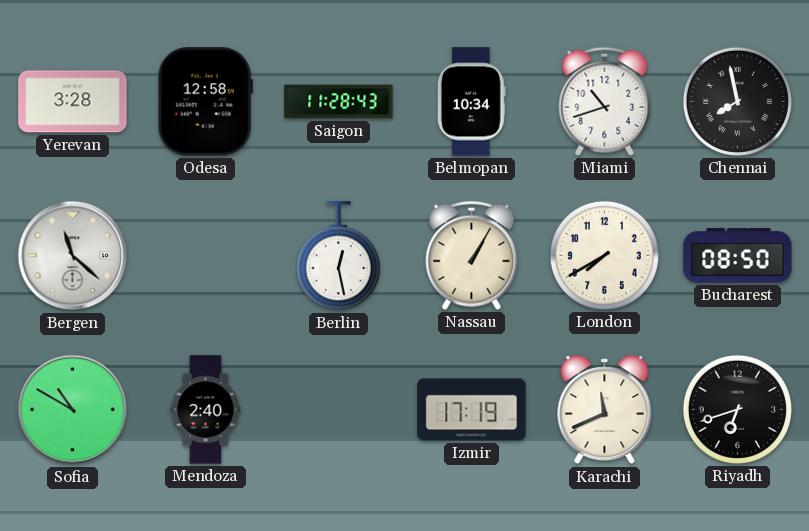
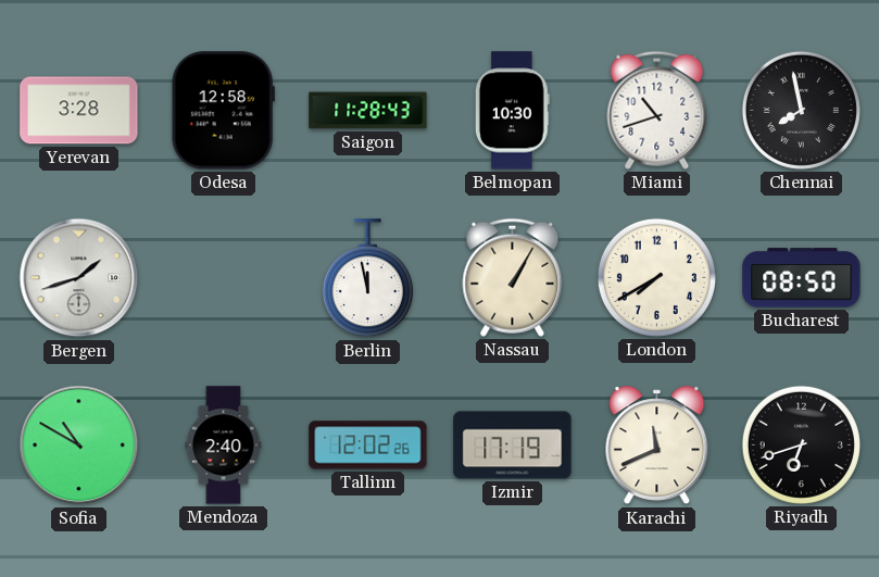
Belmopan: 10:34 -> 10:30 (512, 111)
Bergen: 11:22 -> 1:42 (79, 278)
Berlin: 12:28 -> 11:58 (367, 278)
Tallinn: none -> 12:02 (368, 446)
